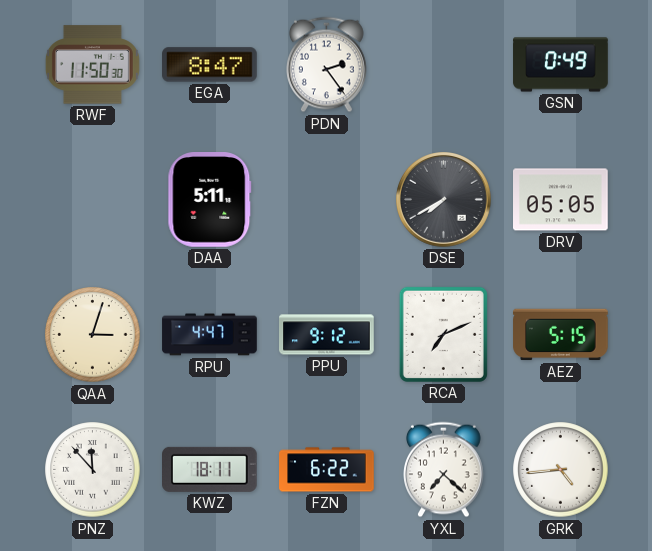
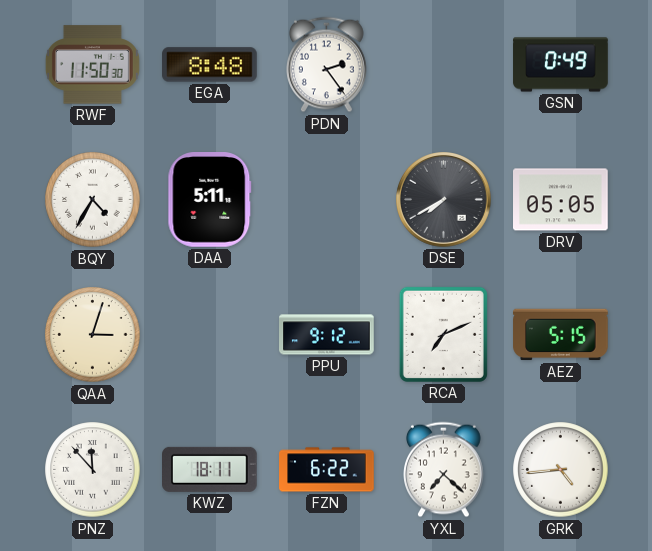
EGA: 8:47 -> 8:48 (210, 65)
BQY: none -> 4:35 (93, 200)
RPU: 4:47 -> none (210, 335)
